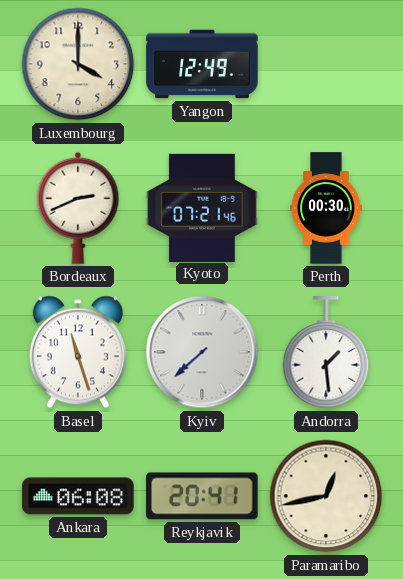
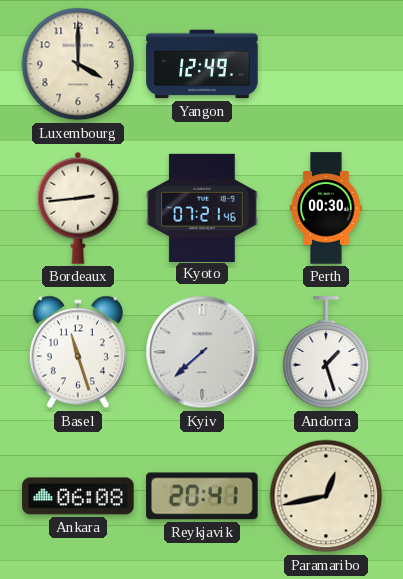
Bordeaux: 2:41 -> 2:44 (78, 208)
Andorra: 1:29 -> 1:27 (326, 353)
